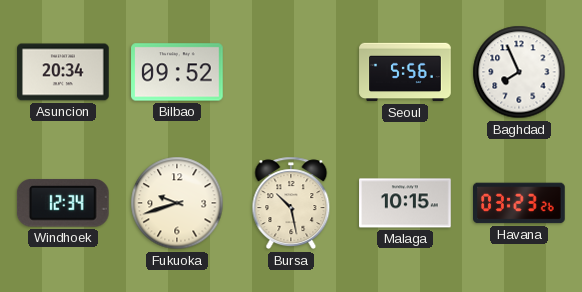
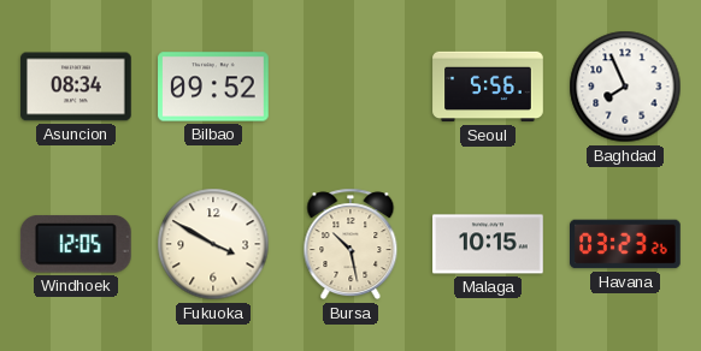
Asuncion: 20:34 -> 08:34 (76, 87)
Windhoek: 12:34 -> 12:05 (76, 245)
Fukuoka: 9:42 -> 3:50 (213, 244)
